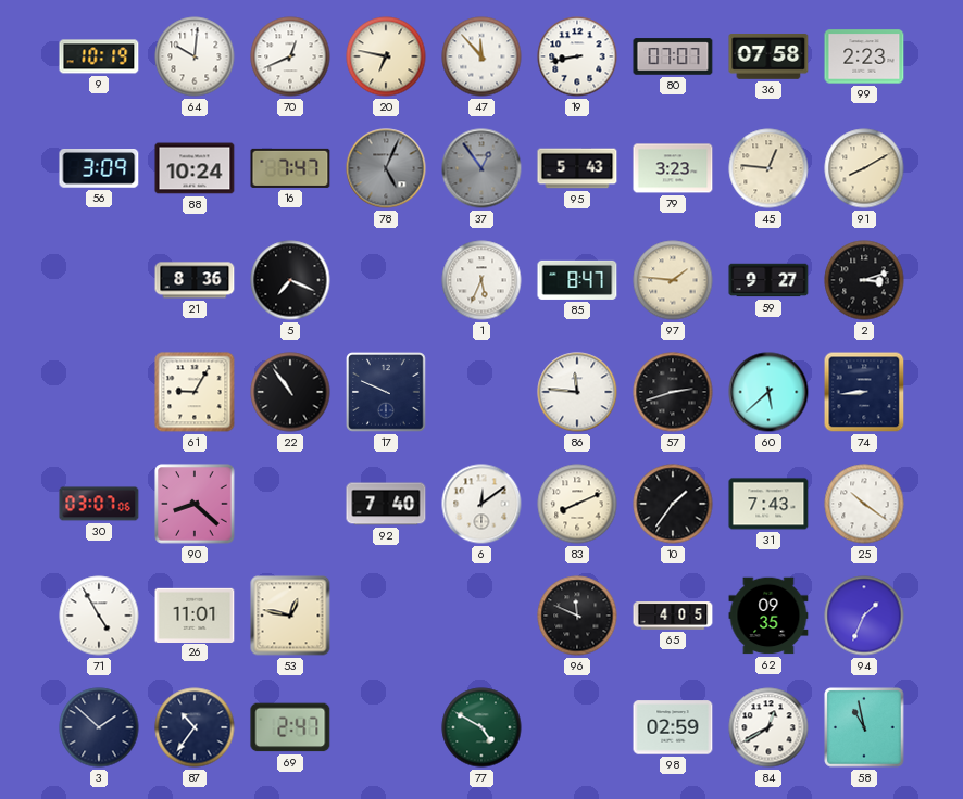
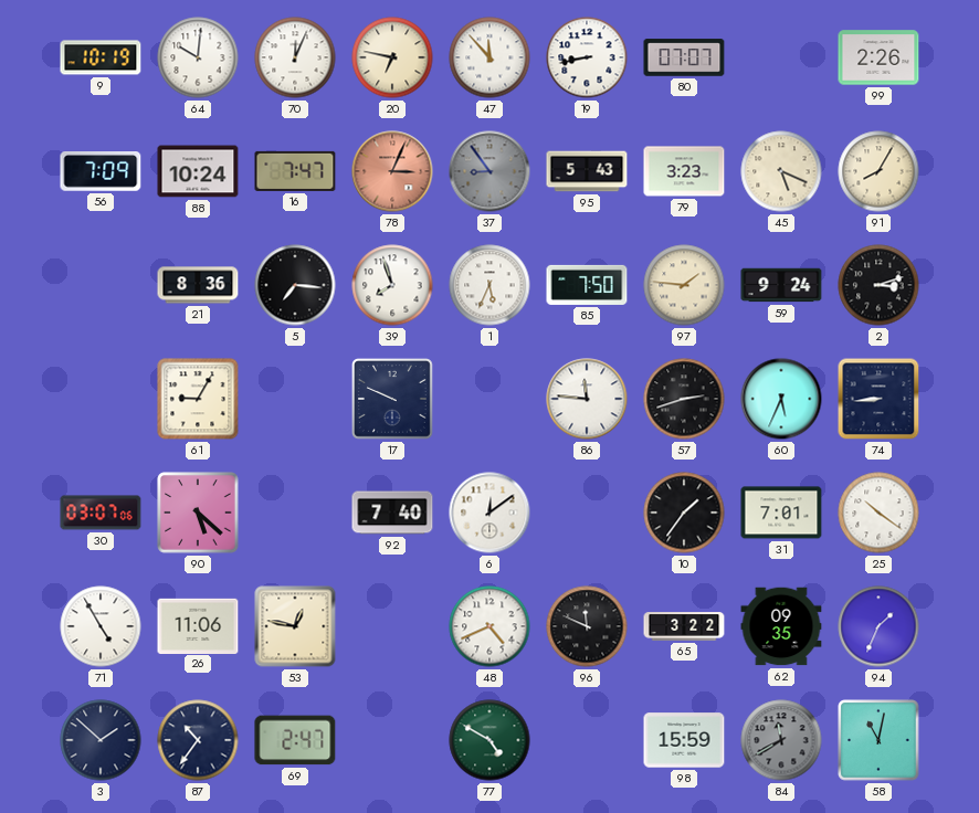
70: 12:41 -> 12:04 (295, 57)
36: 07:58 -> none (768, 58)
99: 2:23 -> 2:26 (878, 57)
56: 3:09 -> 7:09 (101, 172)
78: 5:04 -> 3:04 (392, 171)
78 dial: grey -> salmon (392, 171)
37: 12:54 -> 8:54 (490, 171)
45: 12:46 -> 5:19 (781, 171)
91: 8:10 -> 8:05 (878, 171)
5: 7:19 -> 7:16 (295, 285)
39: none -> 7:57 (392, 285)
85: 8:47 -> 7:50 (587, 285)
59: 9:27 -> 9:24 (781, 285)
22: 10:54 -> none (290, 392)
60: 5:38 -> 5:34 (781, 399)
90: 8:22 -> 5:22 (198, 513)
83: 8:11 -> none (577, 504)
31: 7:43 -> 7:01 (781, 513)
26: 11:01 -> 11:06 (198, 625)
48: none -> 4:41 (490, 626)
65: 4:05 -> 3:22 (684, 626)
98: 02:59 -> 15:59 (684, 740)
84: 12:40 -> 11:40 (781, 740)
84 dial: white -> grey (781, 740)
58: 10:58 -> 11:02 (878, 740)
